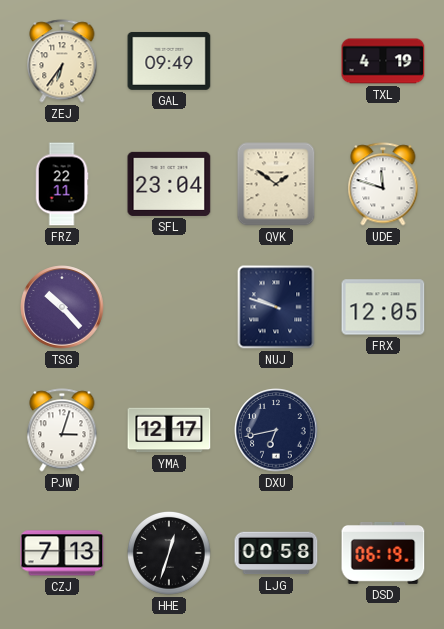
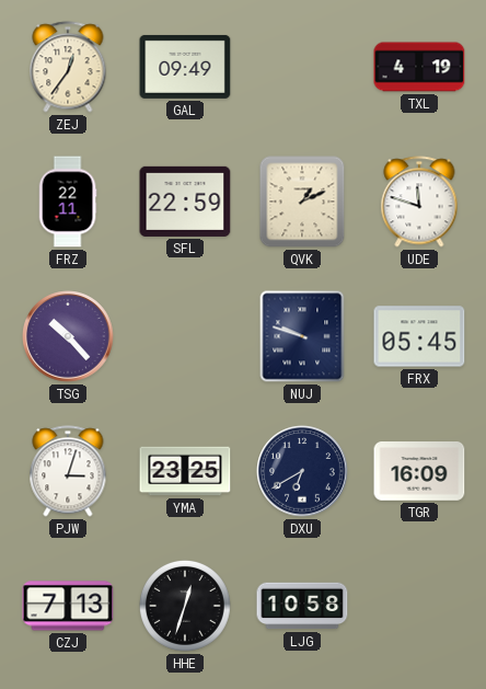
ZEJ: 6:36 -> 12:36 (68, 67)
SFL: 23:04 -> 22:59 (185, 202)
QVK: 1:51 -> 1:11 (302, 202)
FRX: 12:05 -> 05:45 (419, 336)
YMA: 12:17 -> 23:25 (185, 471)
DXU: 6:43 -> 6:40 (302, 471)
TGR: none -> 16:09 (419, 471)
LJG: 00:58 -> 10:58 (302, 606)
DSD: 06:19 -> none (383, 554)
